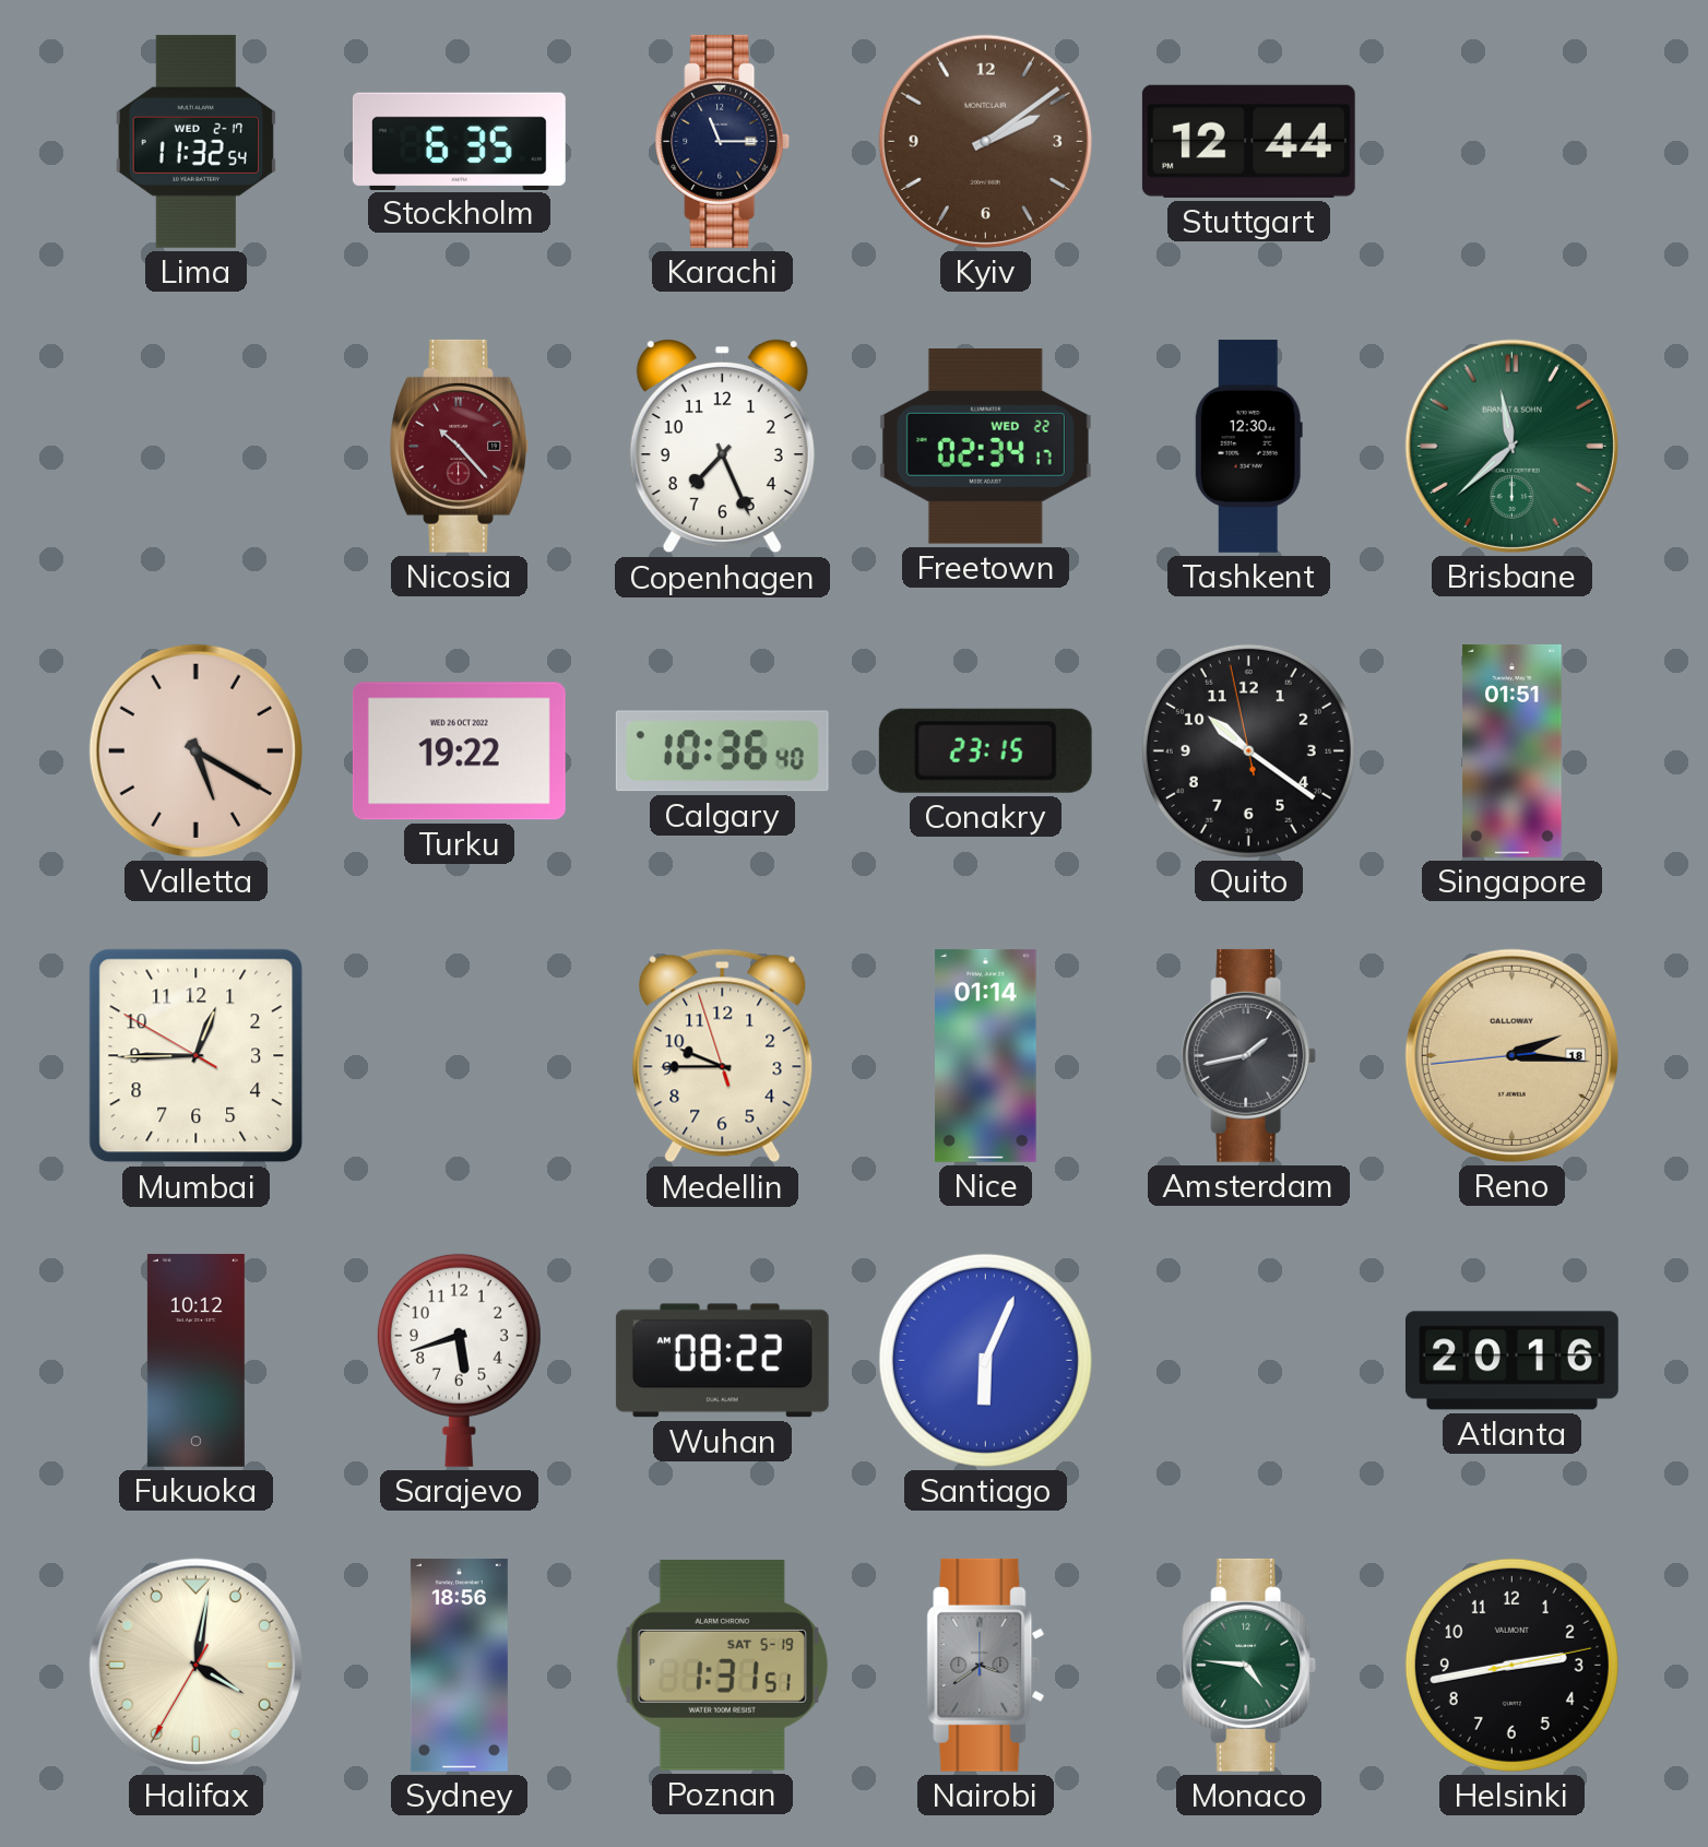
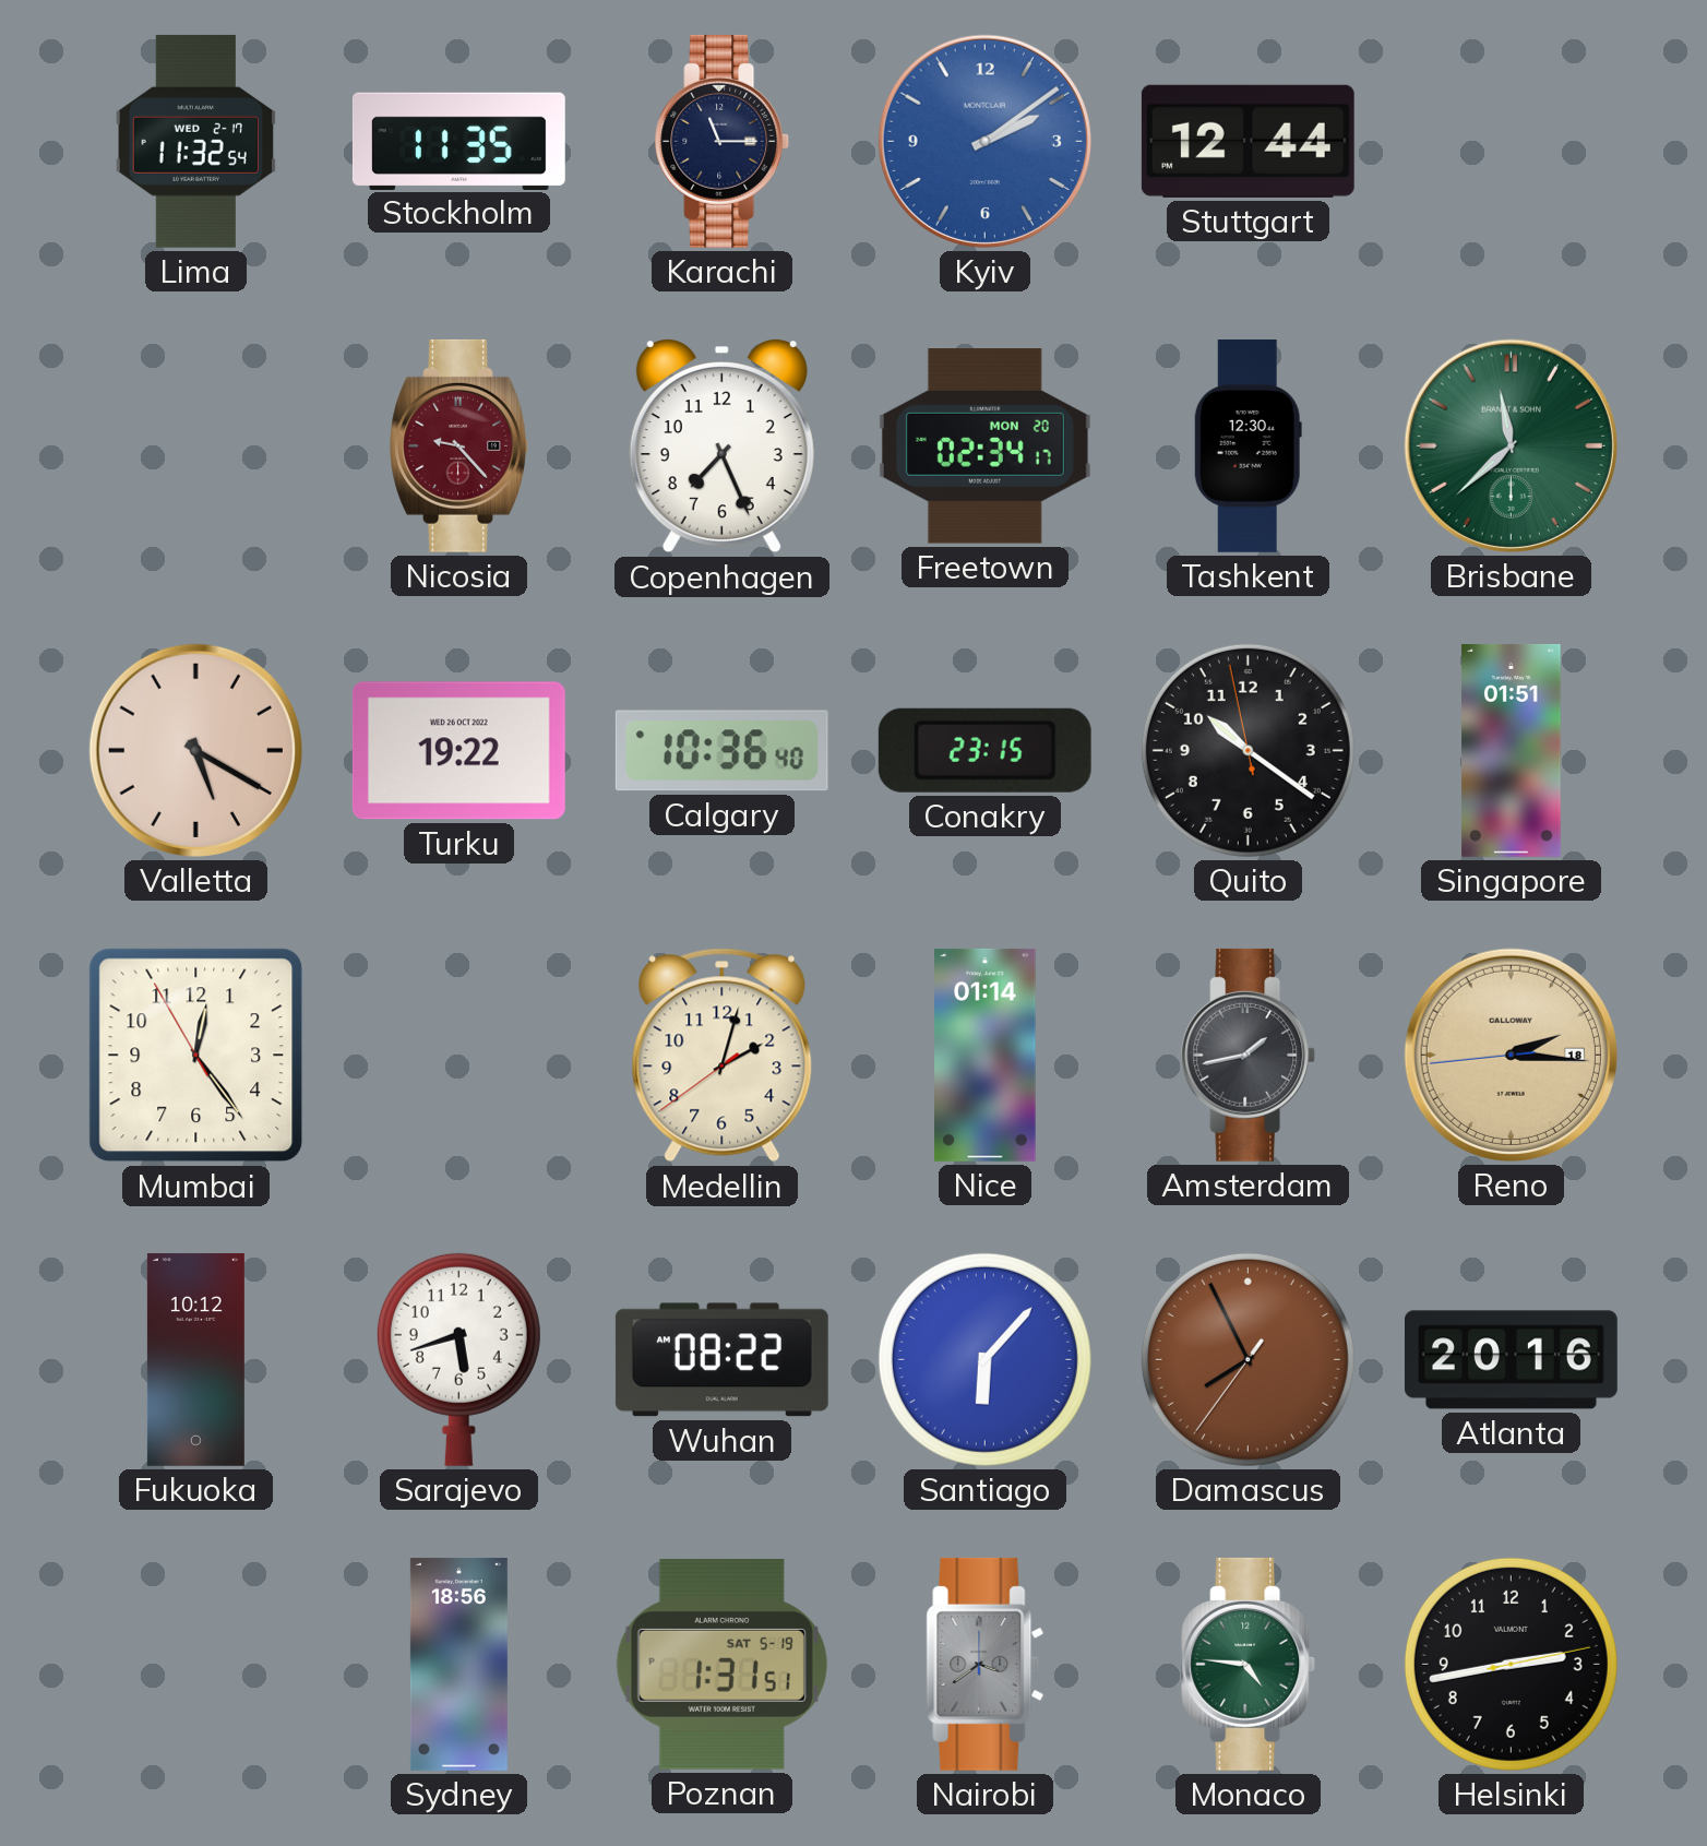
Stockholm: 6:35 -> 11:35 (458, 141)
Kyiv dial: brown -> blue (984, 141)
Nicosia: 10:23 -> 9:23 (459, 445)
Freetown date: WED 22 -> MON 20 (984, 446)
Mumbai: 12:44 -> 12:23 (196, 1056)
Medellin: 9:44 -> 2:02 (723, 1056)
Santiago: 6:04 -> 6:07 (984, 1359)
Damascus: none -> 7:55 (1248, 1359)
Halifax: 4:01 -> none (195, 1665)
